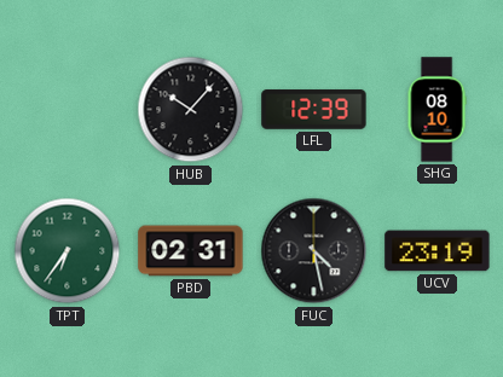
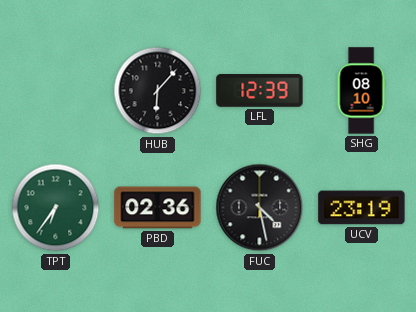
HUB: 10:07 -> 6:07 (158, 91)
PBD: 02:31 -> 02:36 (158, 208)
